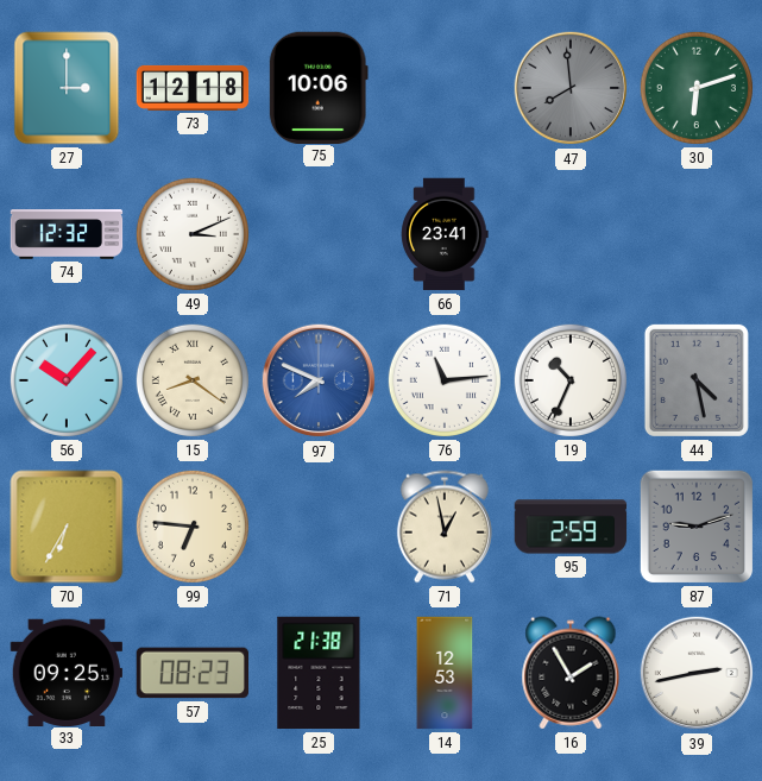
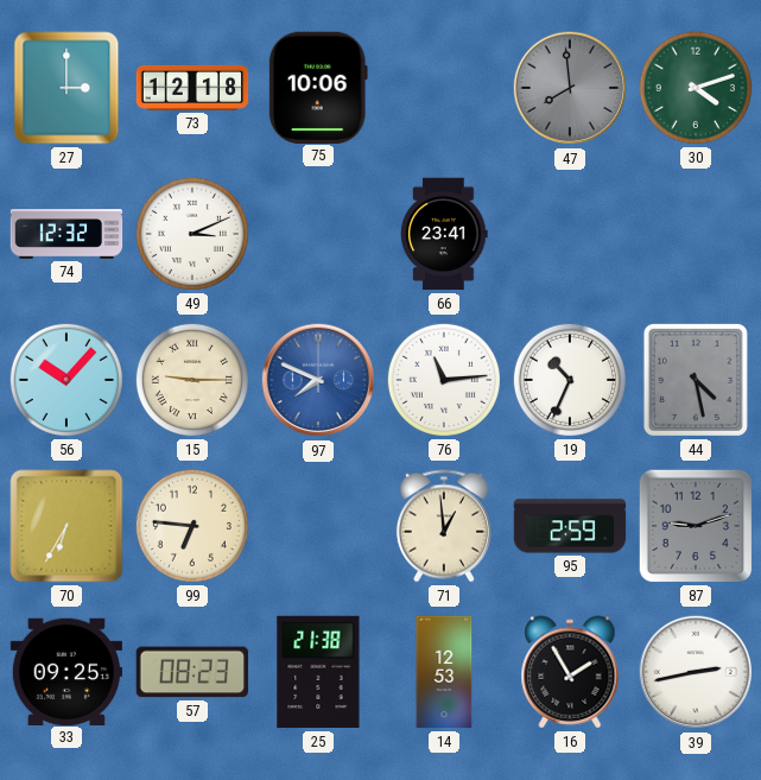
30: 6:12 -> 4:12 (696, 88)
15: 8:21 -> 9:15 (192, 380)
71: 12:58 -> 12:59 (444, 526)
